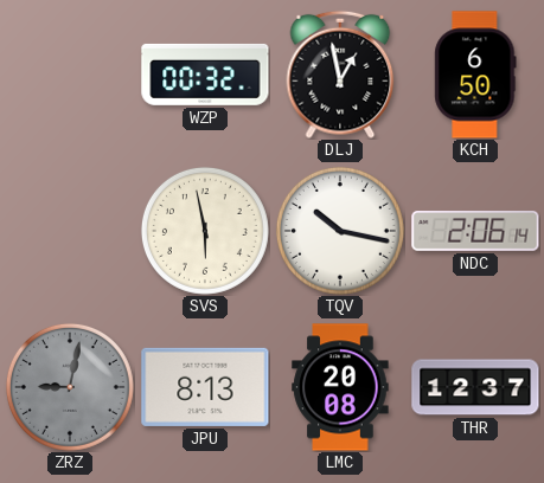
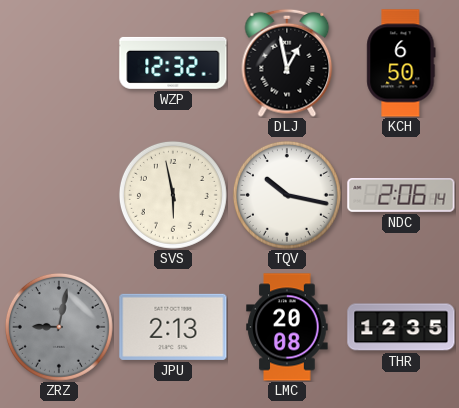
WZP: 00:32 -> 12:32 (173, 63)
JPU: 8:13 -> 2:13 (173, 327)
THR: 12:37 -> 12:35 (401, 327)
